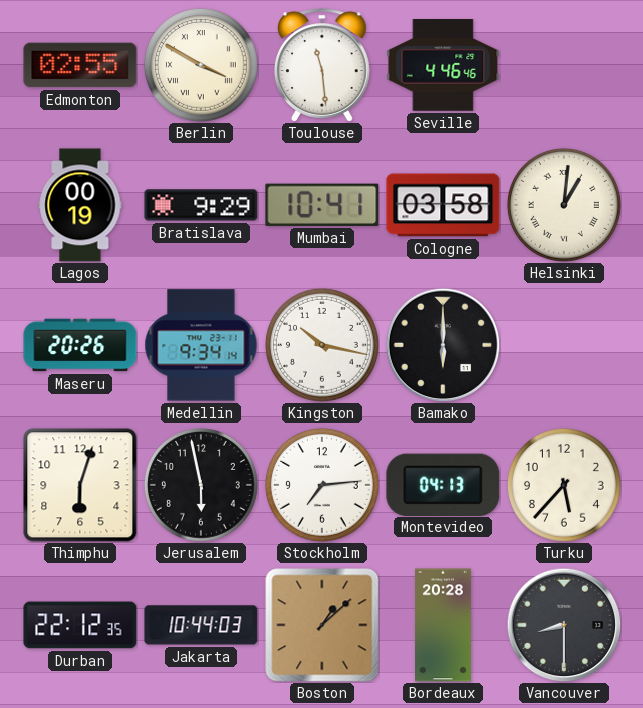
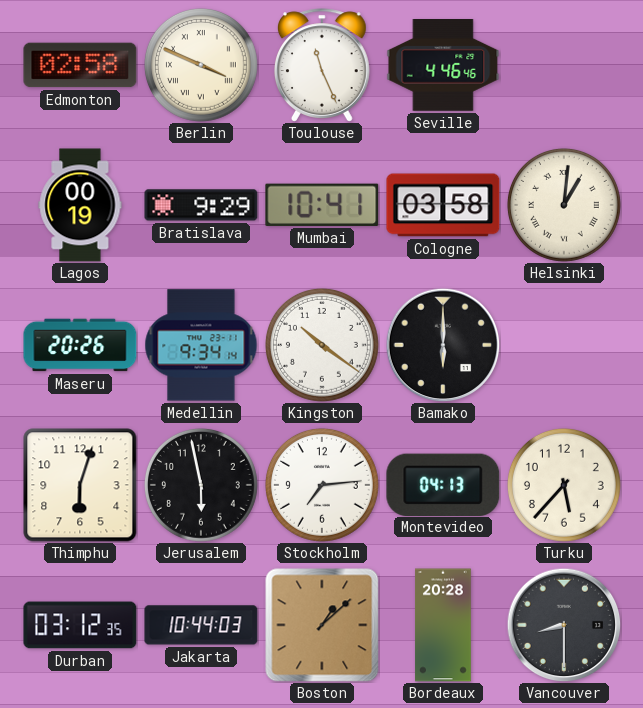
Edmonton: 02:55 -> 02:58 (80, 65)
Berlin: 3:50 -> 3:49 (201, 65)
Toulouse: 11:29 -> 11:26 (322, 65)
Kingston: 10:17 -> 10:21 (322, 345)
Durban: 22:12 -> 03:12 (80, 625)
